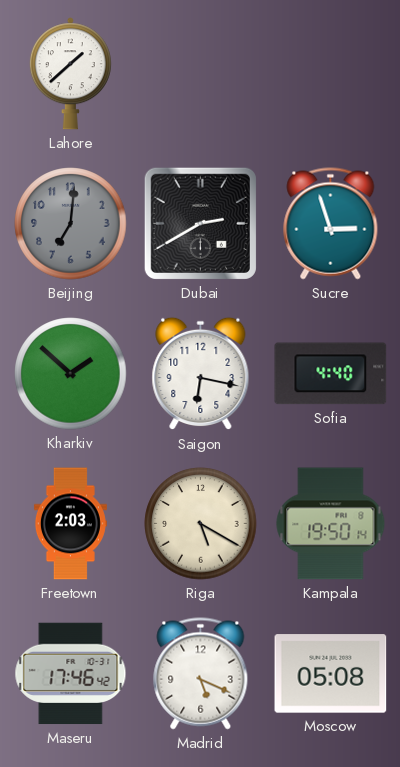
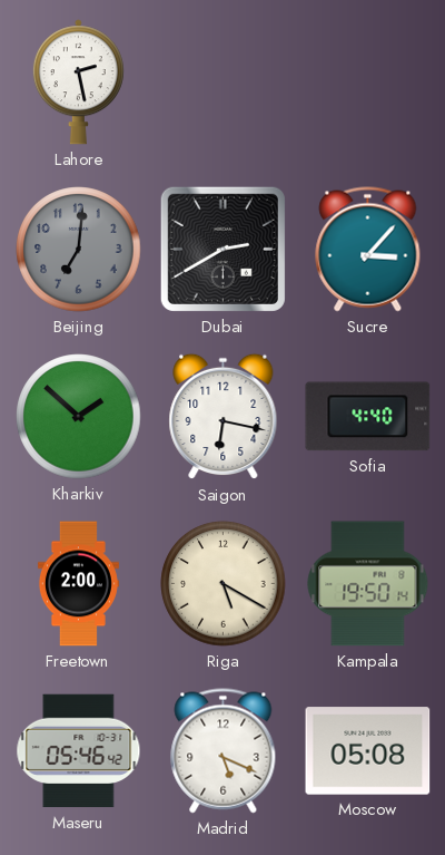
Lahore: 1:38 -> 2:28 (78, 82)
Sucre: 2:57 -> 3:07 (368, 250)
Freetown: 2:03 -> 2:00 (78, 584)
Maseru: 17:46 -> 05:46 (79, 751)
